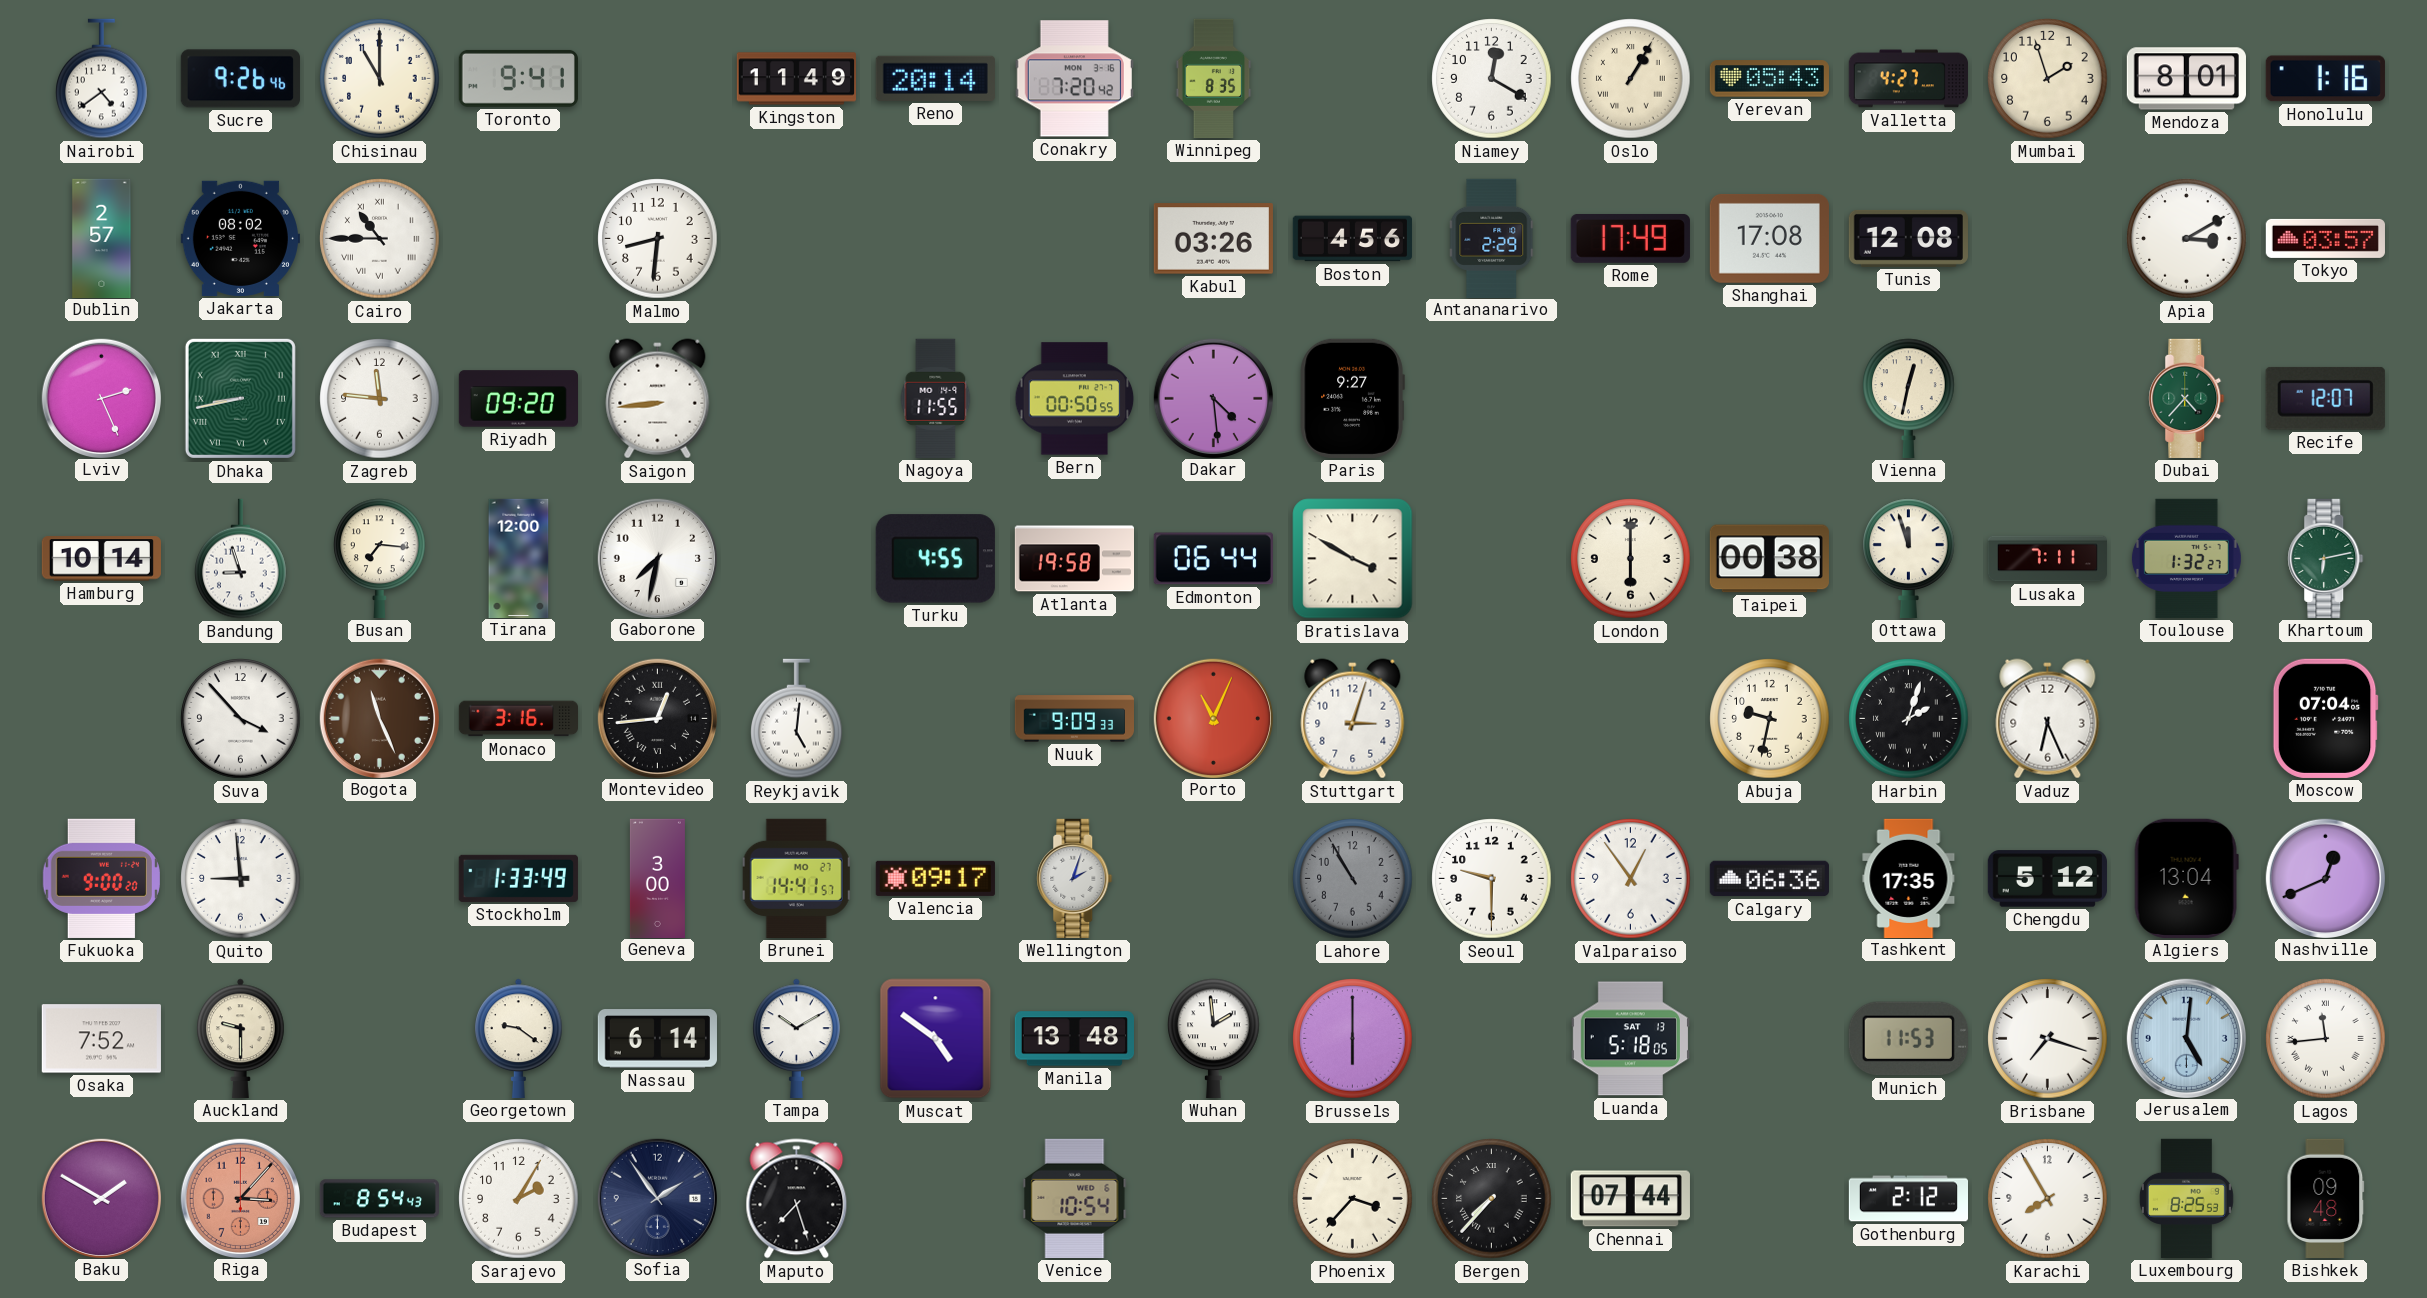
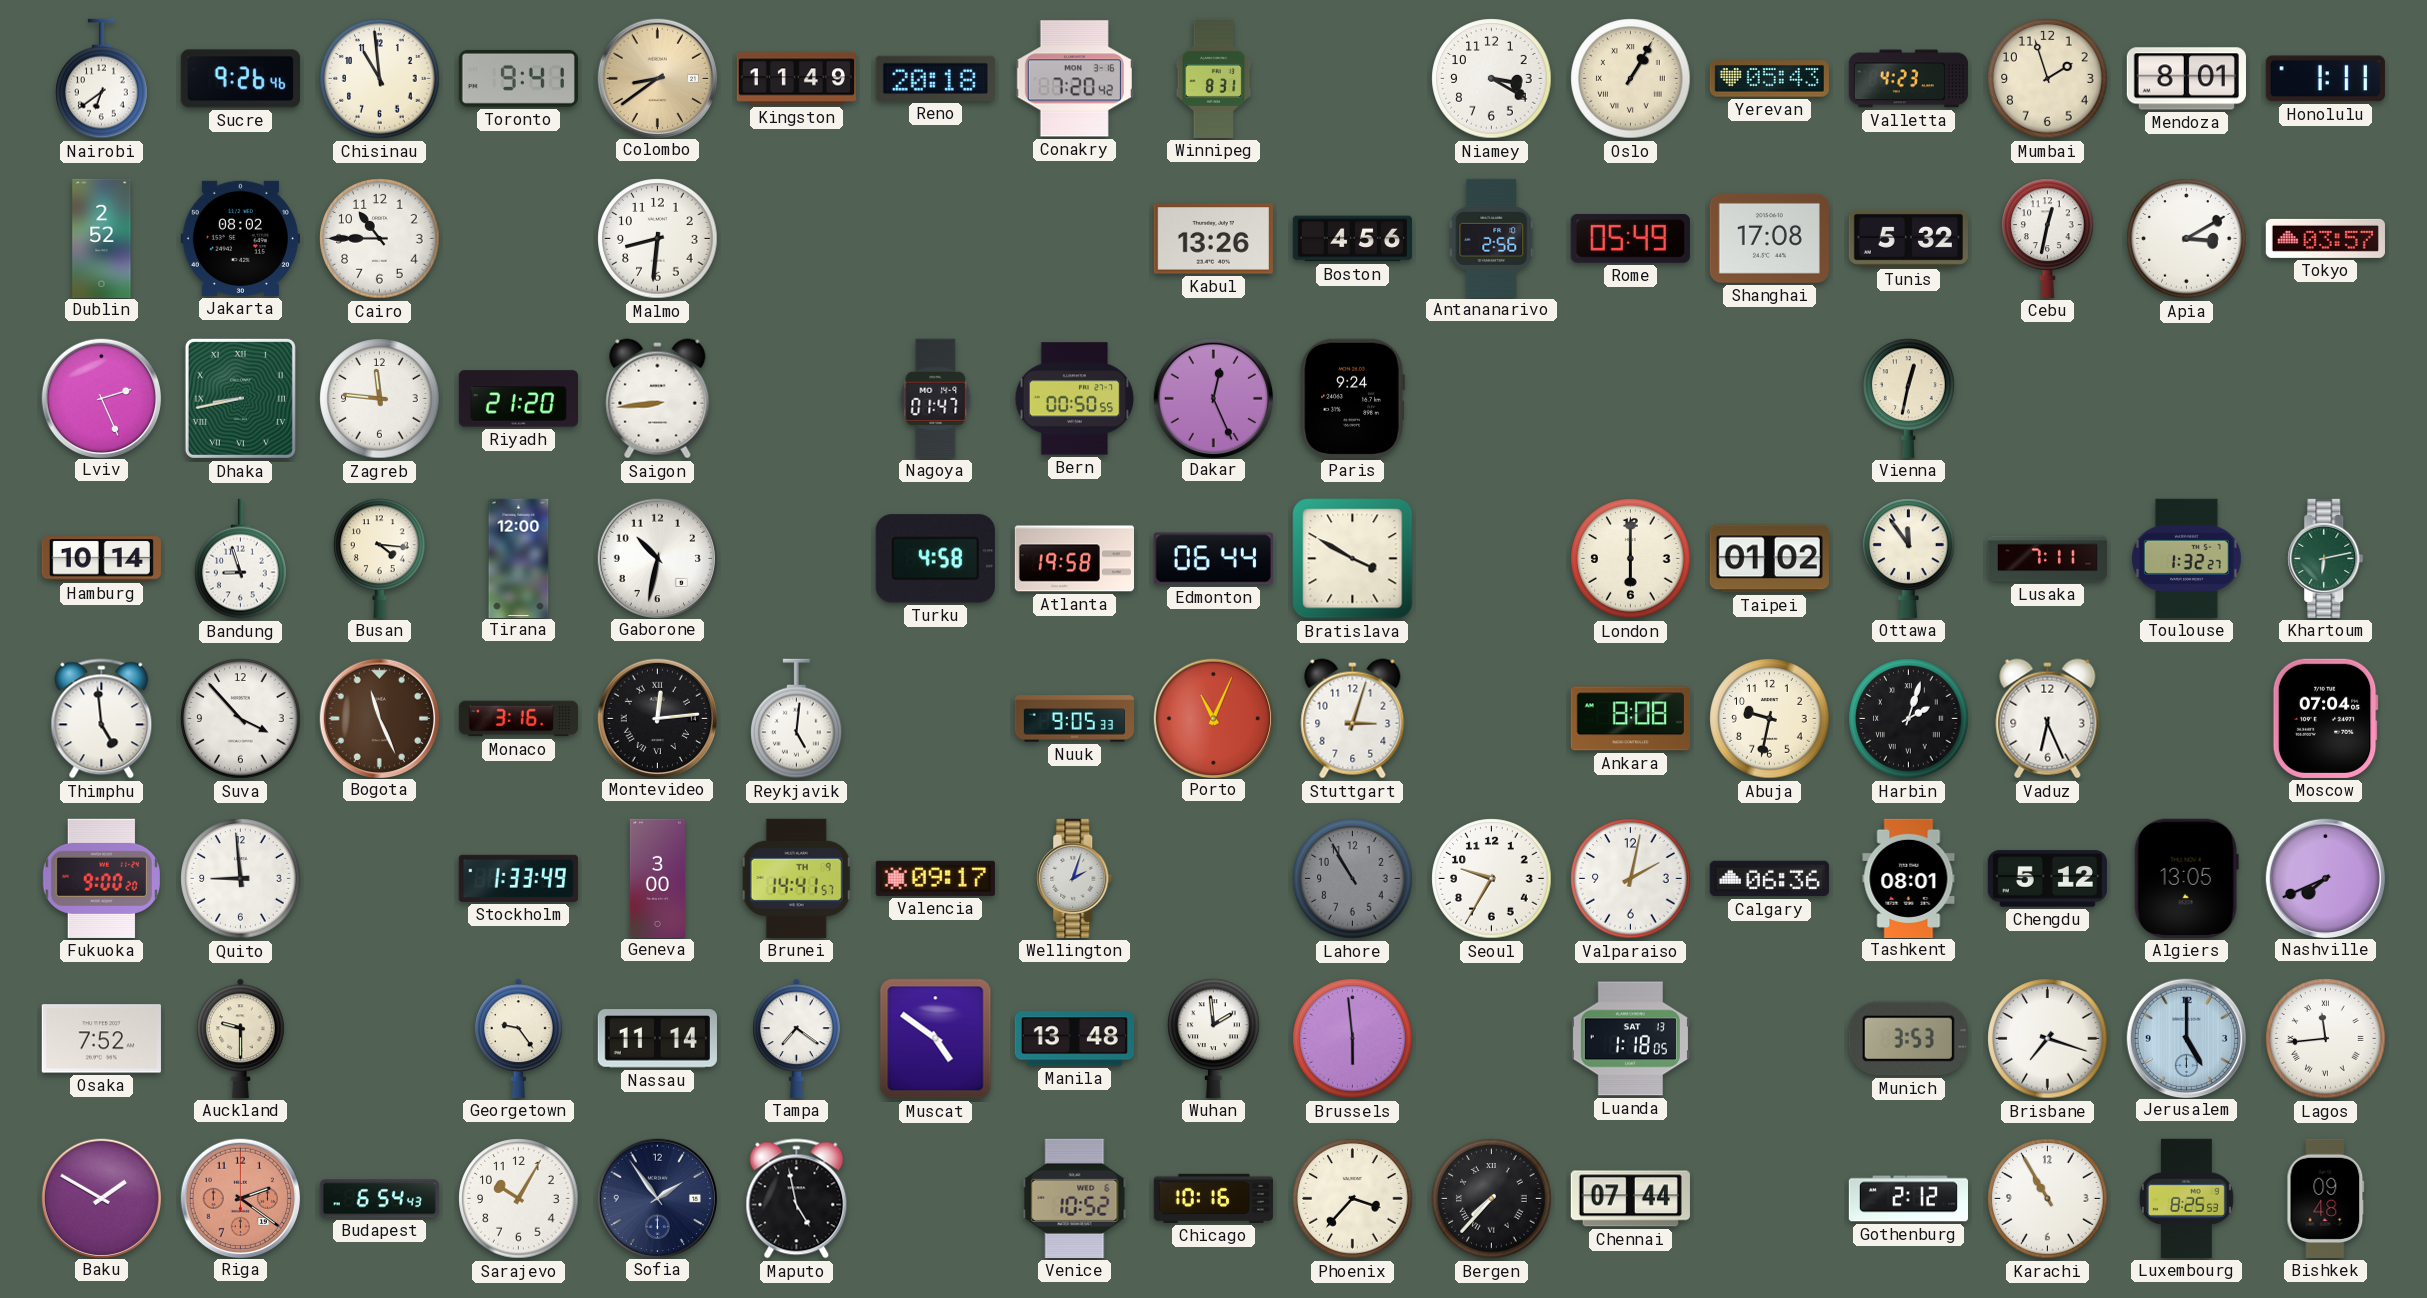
Nairobi: 4:39 -> 6:39 (102, 79)
Chisinau: 11:00 -> 10:59 (380, 79)
Colombo: none -> 8:39 (657, 78)
Reno: 20:14 -> 20:18 (935, 78)
Winnipeg: 8:35 -> 8:31 (1214, 78)
Niamey: 12:20 -> 3:20 (1492, 79)
Valletta: 4:27 -> 4:23 (1908, 79)
Honolulu: 1:16 -> 1:11 (2325, 79)
Dublin: 2:57 -> 2:52 (102, 238)
Cairo numerals: Roman -> Arabic (380, 239)
Kabul: 03:26 -> 13:26 (1213, 239)
Antananarivo: 2:29 -> 2:56 (1492, 238)
Rome: 17:49 -> 05:49 (1630, 238)
Tunis: 12:08 -> 5:32 (1908, 238)
Cebu: none -> 12:32 (2048, 238)
Riyadh: 09:20 -> 21:20 (518, 399)
Nagoya: 11:55 -> 01:47 (936, 398)
Dakar: 4:29 -> 12:26 (1213, 398)
Paris: 9:27 -> 9:24 (1352, 398)
Dubai: 4:37 -> none (2187, 398)
Recife: 12:07 -> none (2325, 398)
Busan: 7:16 -> 4:16 (380, 558)
Gaborone: 7:32 -> 10:32 (657, 558)
Turku: 4:55 -> 4:58 (935, 559)
Taipei: 00:38 -> 01:02 (1769, 559)
Ottawa: 11:57 -> 11:54 (1909, 558)
Thimphu: none -> 4:59 (102, 719)
Montevideo: 12:44 -> 12:14 (657, 718)
Nuuk: 9:09 -> 9:05 (1074, 719)
Ankara: none -> 8:08 (1630, 719)
Brunei date: MO 27 -> TH 9 (796, 878)
Seoul: 9:30 -> 9:35 (1492, 879)
Valparaiso: 12:54 -> 2:02 (1631, 879)
Tashkent: 17:35 -> 08:01 (1909, 878)
Algiers: 13:04 -> 13:05 (2186, 878)
Nashville: 12:41 -> 7:41 (2325, 878)
Georgetown: 9:21 -> 9:24 (519, 1038)
Nassau: 6:14 -> 11:14 (657, 1039)
Tampa: 10:10 -> 7:21 (797, 1038)
Brussels: 6:00 -> 5:59 (1353, 1039)
Luanda: 5:18 -> 1:18 (1630, 1039)
Munich: 11:53 -> 3:53 (1908, 1039)
Jerusalem: 5:01 -> 5:00 (2186, 1038)
Riga: 3:07 -> 2:21 (240, 1198)
Budapest: 8:54 -> 6:54 (379, 1199)
Sarajevo: 2:05 -> 10:05 (519, 1199)
Maputo: 7:27 -> 4:58 (797, 1199)
Venice: 10:54 -> 10:52 (1075, 1198)
Chicago: none -> 10:16 (1213, 1198)
Karachi: 7:55 -> 10:55 (2048, 1199)
